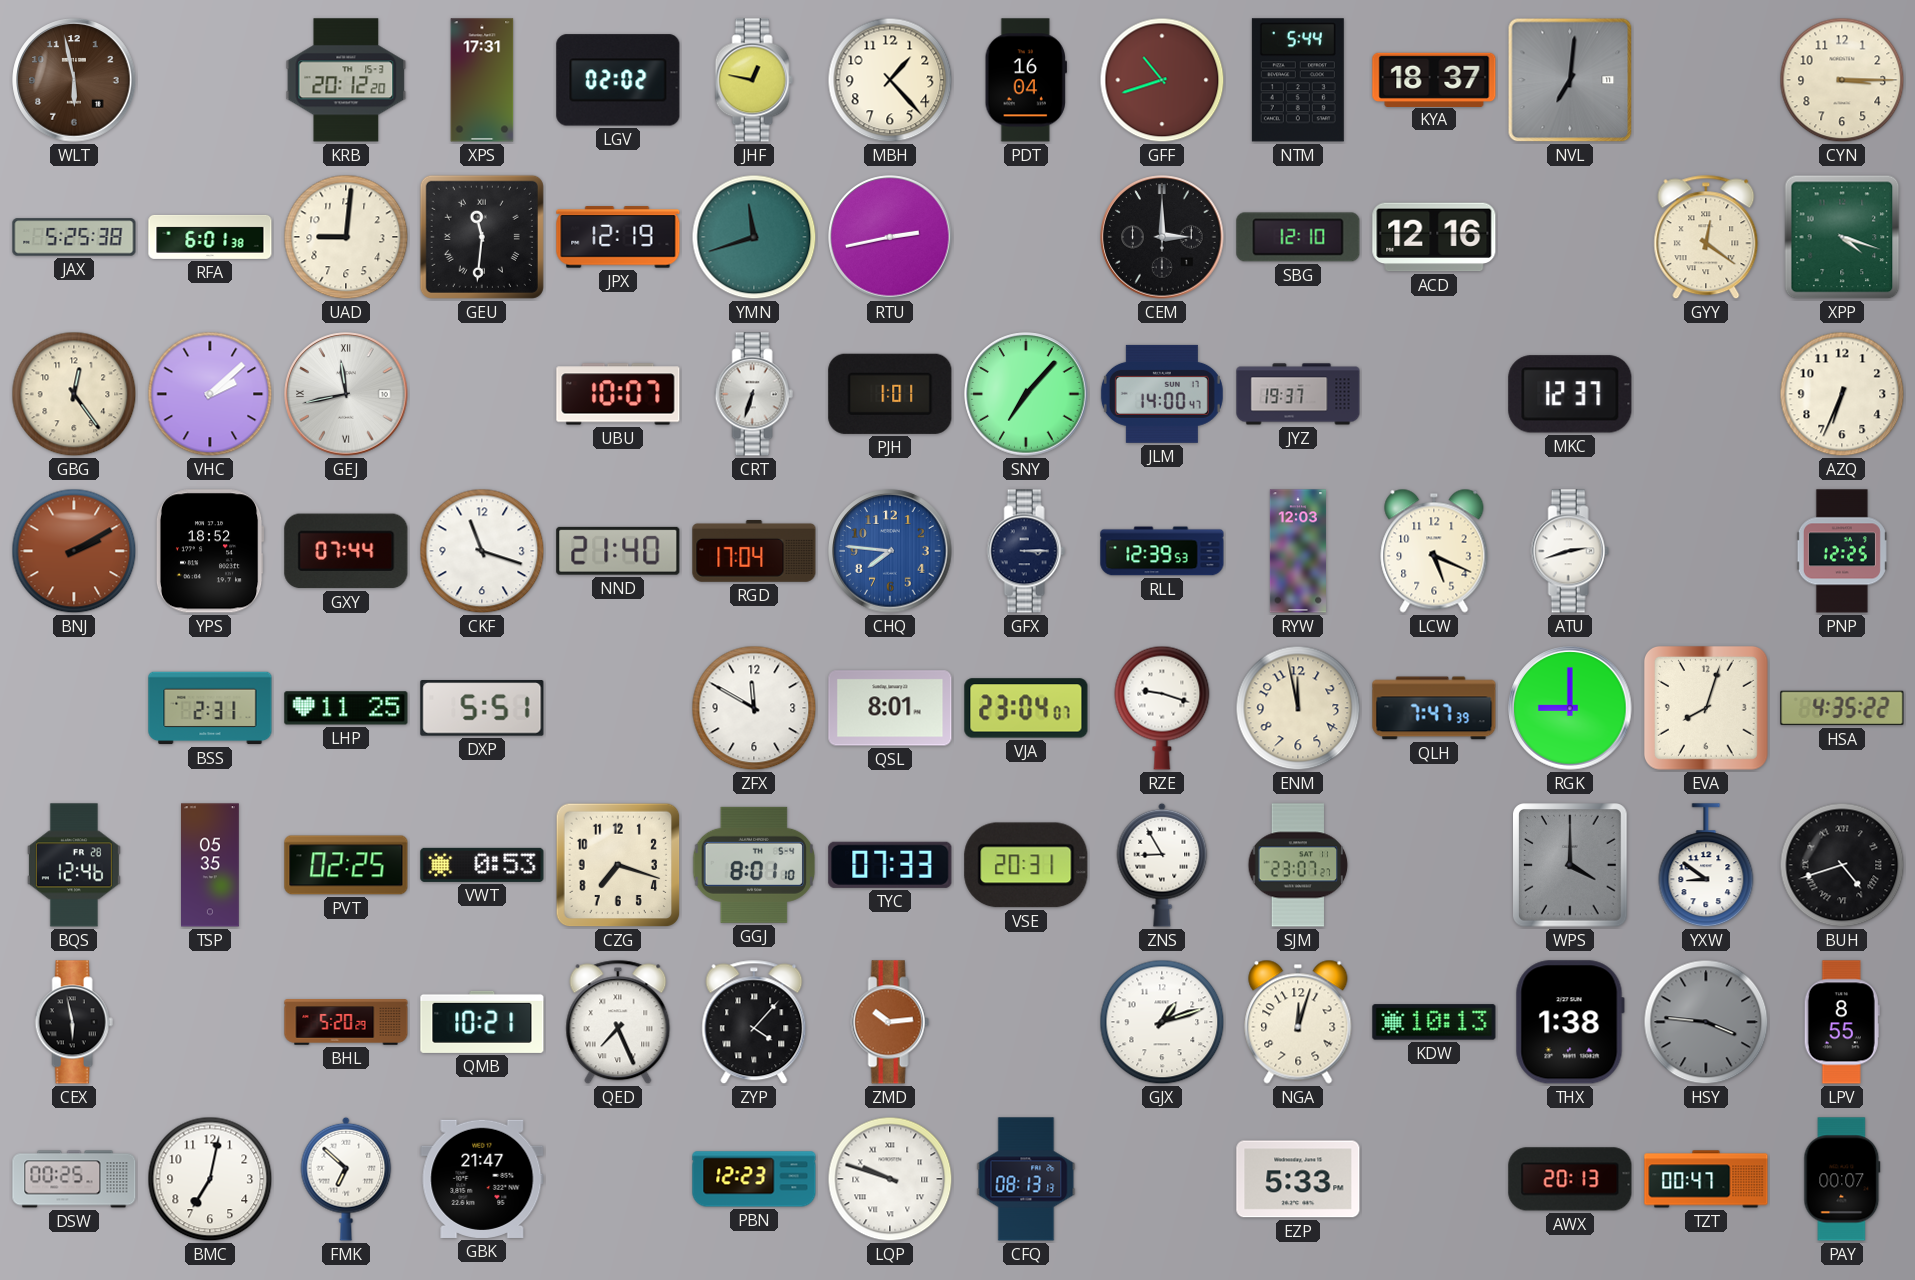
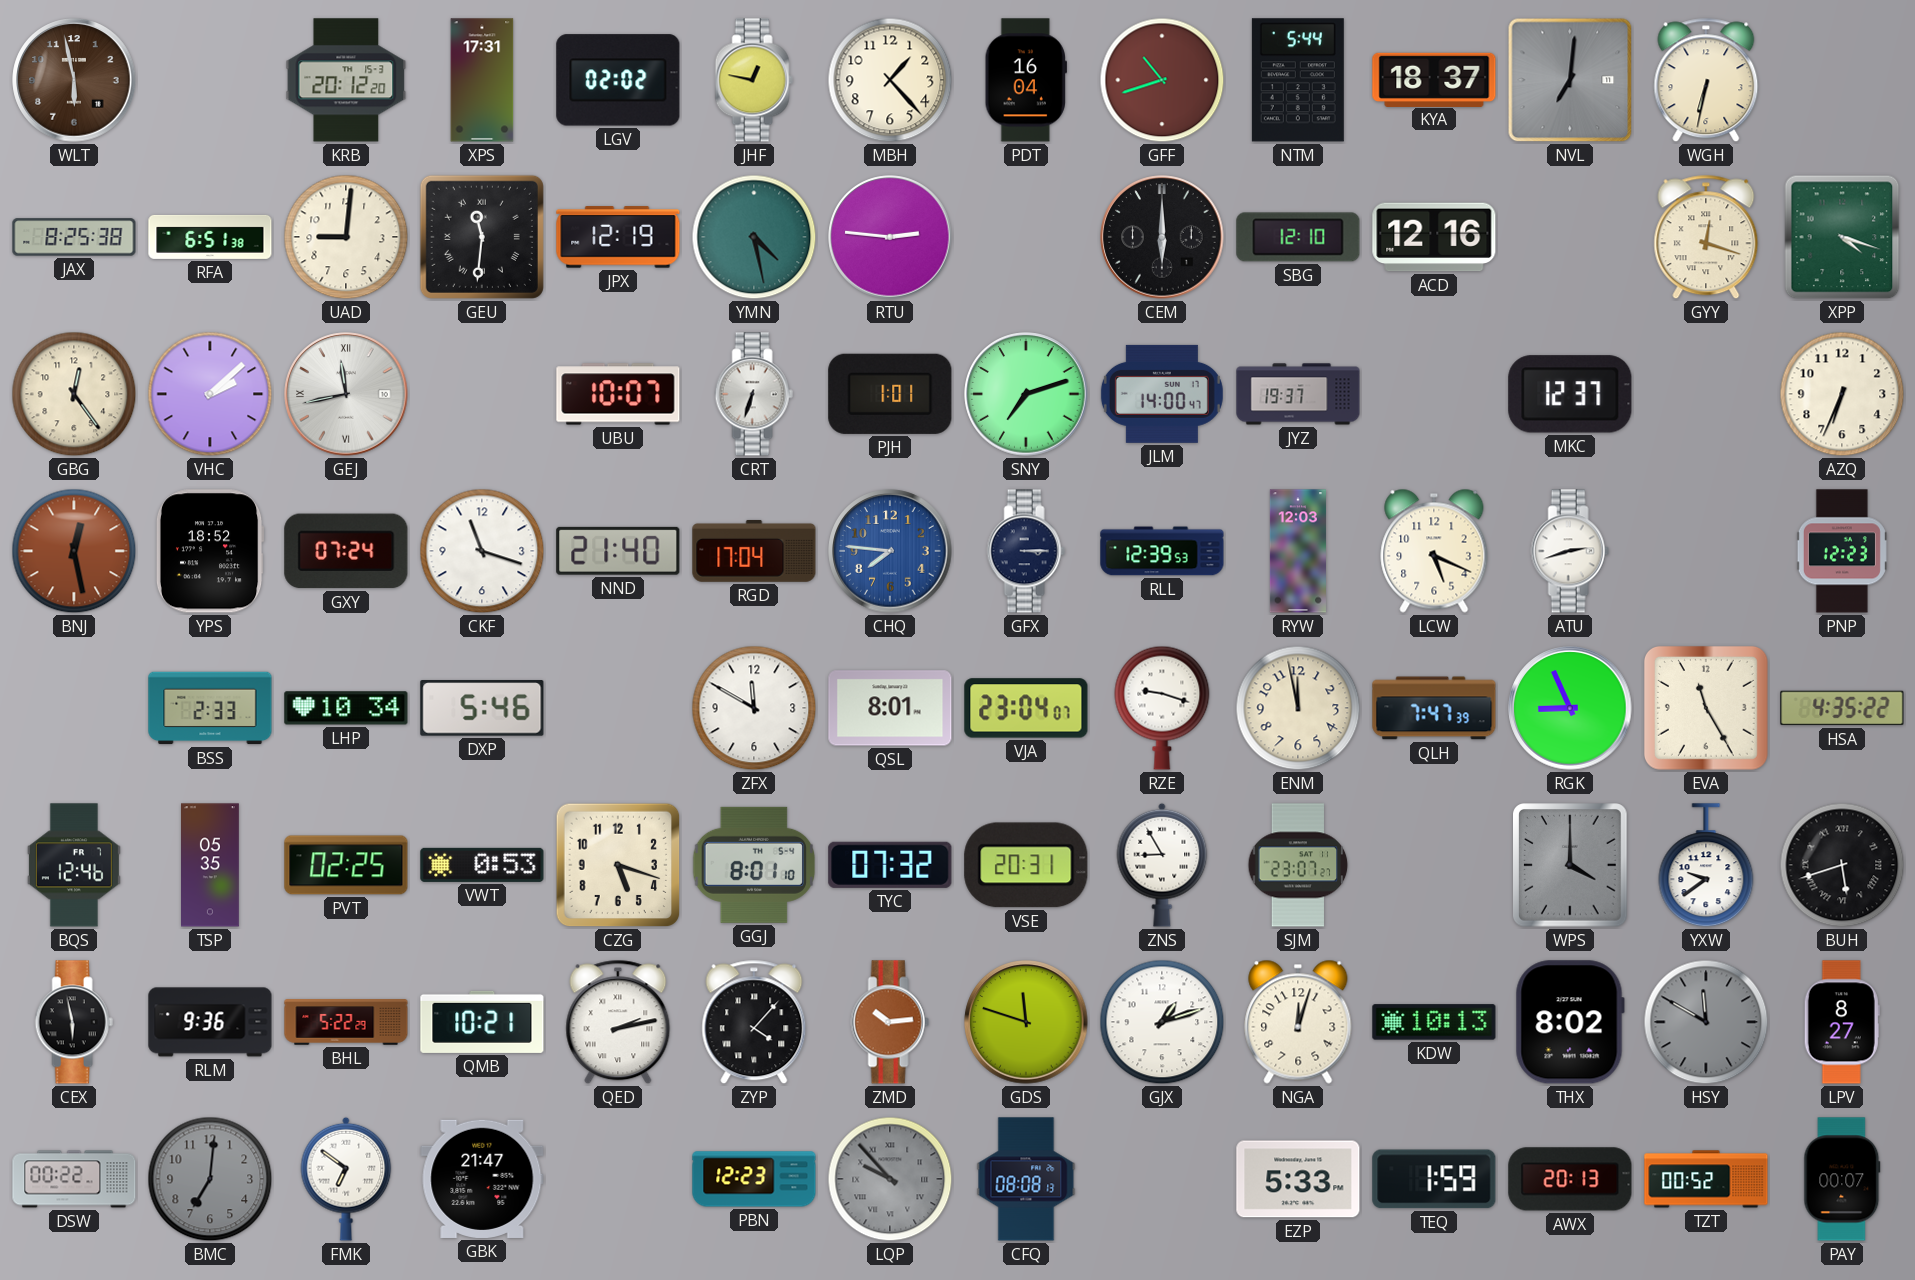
WGH: none -> 6:32 (1706, 80)
CYN: 3:15 -> none (1842, 80)
JAX: 5:25 -> 8:25 (74, 237)
RFA: 6:01 -> 6:51 (210, 237)
YMN: 11:42 -> 4:28 (754, 237)
RTU: 2:43 -> 2:46 (890, 237)
CEM: 3:00 -> 6:00 (1162, 237)
GYY: 12:21 -> 12:18 (1706, 237)
SNY: 7:07 -> 7:12 (1026, 394)
BNJ: 2:10 -> 12:28 (74, 551)
GXY: 07:44 -> 07:24 (346, 551)
PNP: 12:25 -> 12:23 (1842, 551)
BSS: 2:31 -> 2:33 (210, 708)
LHP: 11:25 -> 10:34 (346, 708)
DXP: 5:51 -> 5:46 (482, 708)
RGK: 9:00 -> 8:56 (1570, 708)
EVA: 8:03 -> 11:25 (1706, 708)
BQS date: FR 28 -> FR 7 (74, 865)
CZG: 7:18 -> 5:18 (618, 865)
TYC: 07:33 -> 07:32 (890, 865)
YXW: 8:51 -> 9:39 (1706, 866)
BUH: 4:42 -> 5:42 (1842, 865)
RLM: none -> 9:36 (210, 1022)
BHL: 5:20 -> 5:22 (346, 1022)
QED: 7:26 -> 2:13 (618, 1022)
GDS: none -> 11:48 (1026, 1022)
THX: 1:38 -> 8:02 (1570, 1022)
HSY: 3:46 -> 11:50 (1706, 1022)
LPV: 8:55 -> 8:27 (1842, 1022)
DSW: 00:25 -> 00:22 (74, 1179)
BMC: 7:02 -> 7:01 (210, 1179)
BMC dial: white -> grey (210, 1179)
FMK: 6:52 -> 6:51 (346, 1179)
LQP: 9:48 -> 9:53 (890, 1179)
LQP dial: white -> grey (890, 1179)
CFQ: 08:13 -> 08:08 (1026, 1179)
TEQ: none -> 1:59 (1434, 1179)
TZT: 00:47 -> 00:52 (1706, 1179)
